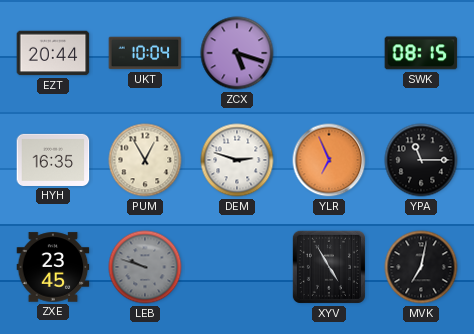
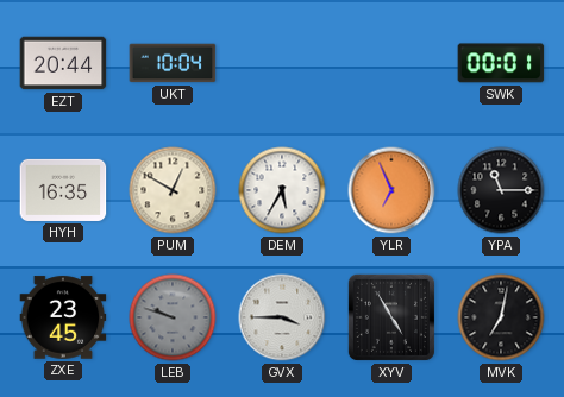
ZCX: 5:18 -> none (237, 53)
SWK: 08:15 -> 00:01 (501, 63)
PUM: 12:55 -> 12:50 (173, 190)
DEM: 2:48 -> 5:35 (282, 190)
GVX: none -> 3:45 (282, 317)
